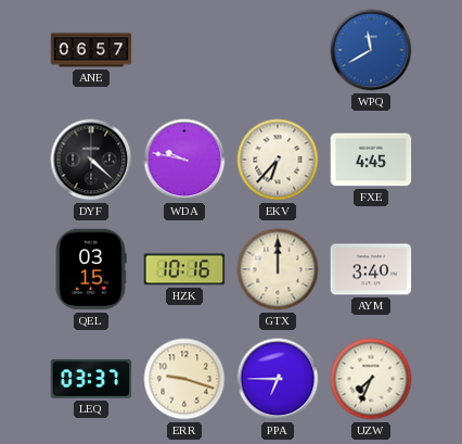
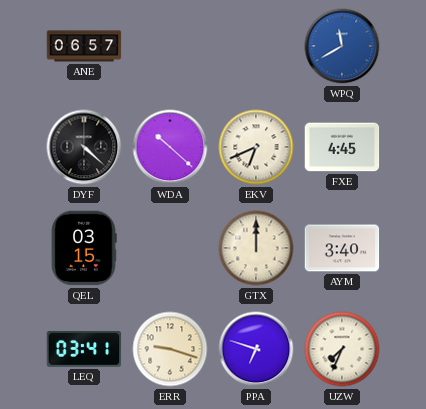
WDA: 9:47 -> 10:22 (170, 147)
EKV: 6:37 -> 6:41 (256, 147)
HZK: 10:16 -> none (184, 269)
LEQ: 03:37 -> 03:41 (84, 349)
PPA: 6:45 -> 6:48 (256, 349)
